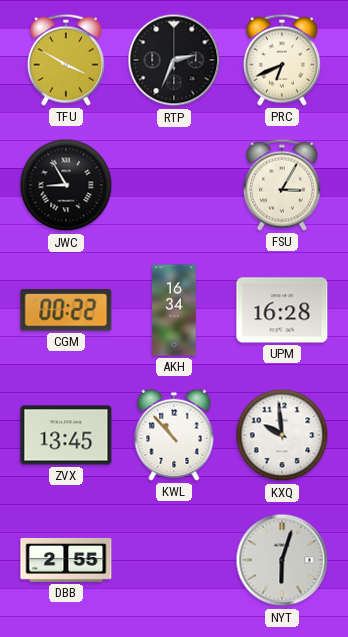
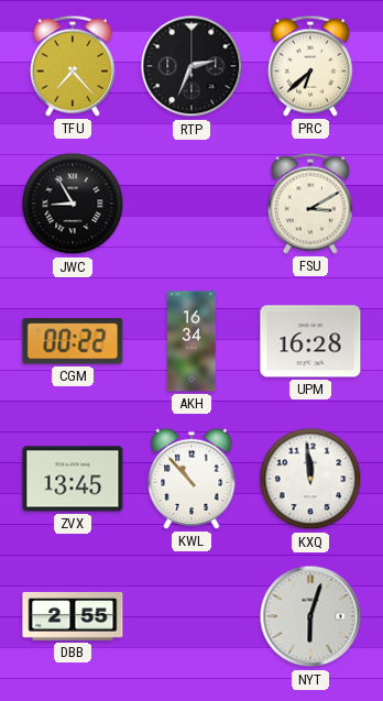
TFU: 3:50 -> 7:23 (73, 66)
PRC: 6:41 -> 6:38 (310, 66)
FSU: 3:05 -> 3:10 (310, 204)
KXQ: 9:59 -> 11:59 (310, 479)
